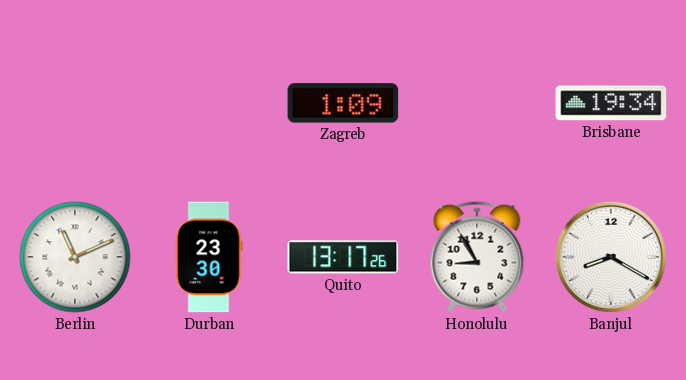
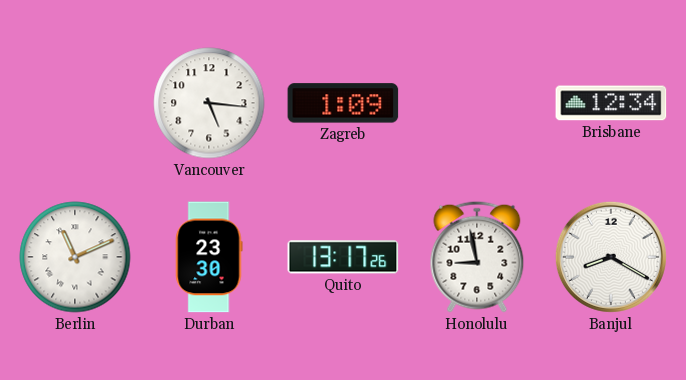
Vancouver: none -> 5:16 (209, 103)
Brisbane: 19:34 -> 12:34 (611, 103)
Honolulu: 8:55 -> 8:58 (477, 257)
